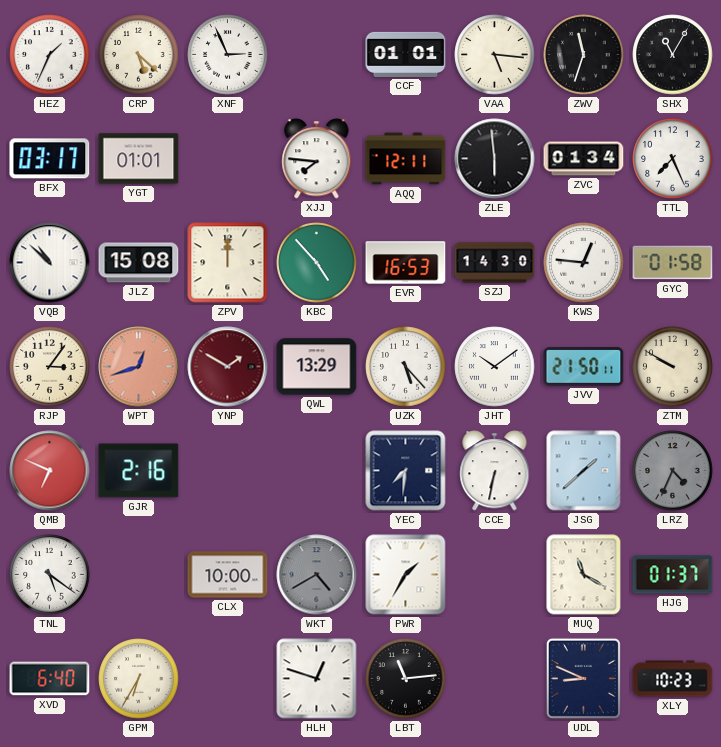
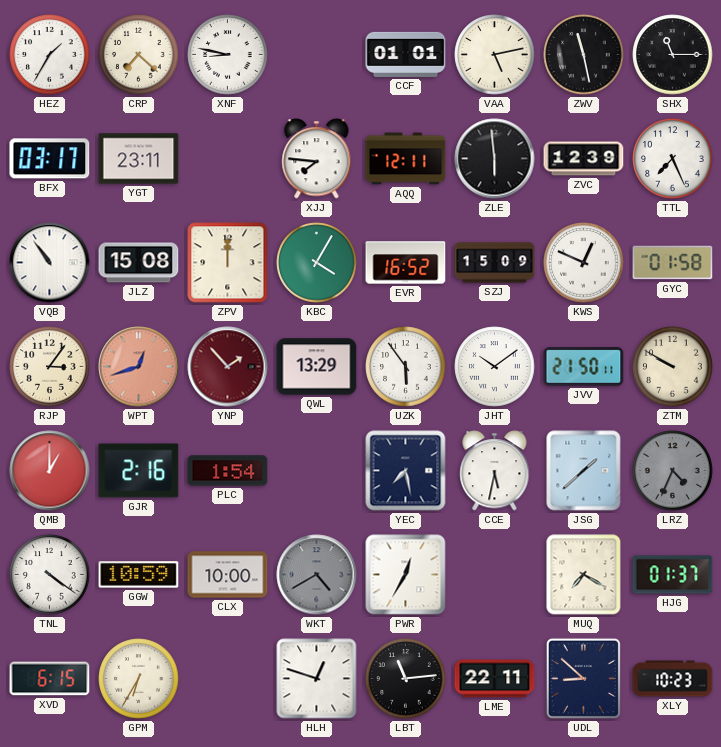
HEZ: 1:34 -> 1:35 (50, 55)
CRP: 5:22 -> 7:22 (139, 55)
XNF: 2:56 -> 8:47 (228, 55)
VAA: 5:16 -> 5:13 (495, 55)
ZWV: 11:33 -> 11:28 (584, 55)
SHX: 11:05 -> 11:15 (673, 55)
YGT: 01:01 -> 23:11 (139, 159)
ZVC: 01:34 -> 12:39 (584, 159)
VQB: 10:52 -> 10:54 (50, 263)
KBC: 4:53 -> 4:05 (317, 263)
EVR: 16:53 -> 16:52 (406, 263)
SZJ: 14:30 -> 15:09 (495, 263)
KWS: 12:46 -> 12:49 (584, 263)
YNP: 1:50 -> 1:53 (228, 367)
UZK: 5:23 -> 5:54 (406, 367)
QMB: 6:49 -> 1:00 (50, 471)
PLC: none -> 1:54 (228, 471)
YEC: 7:31 -> 7:28 (406, 471)
CCE: 6:32 -> 5:32 (495, 471)
TNL: 5:21 -> 4:21 (50, 575)
GGW: none -> 10:59 (139, 575)
PWR: 1:35 -> 12:35 (406, 575)
MUQ: 11:20 -> 7:20 (584, 575)
XVD: 6:40 -> 6:15 (50, 679)
LME: none -> 22:11 (495, 679)
UDL: 8:49 -> 8:52 (583, 678)
